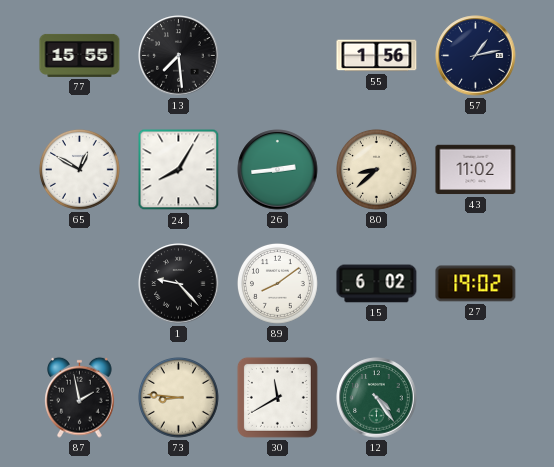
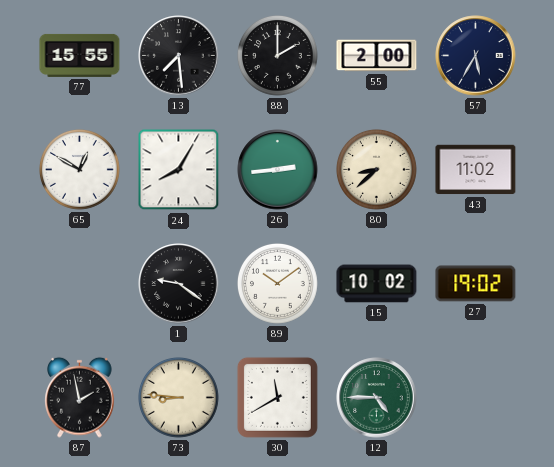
88: none -> 2:00 (278, 56)
55: 1:56 -> 2:00 (377, 56)
57: 1:13 -> 5:35 (476, 56)
1: 9:23 -> 9:21 (179, 284)
89: 8:09 -> 10:09 (278, 284)
15: 6:02 -> 10:02 (377, 284)
12: 4:24 -> 4:45 (377, 398)
